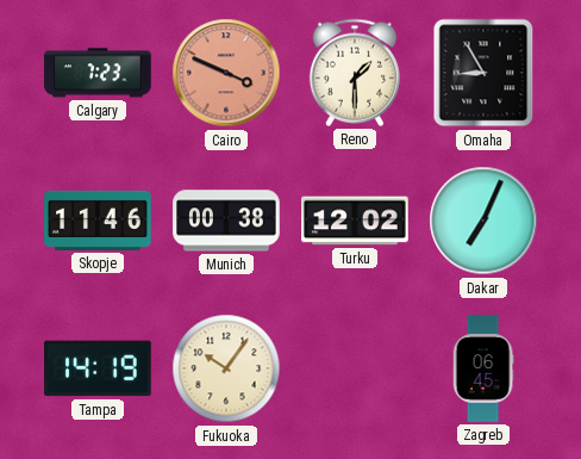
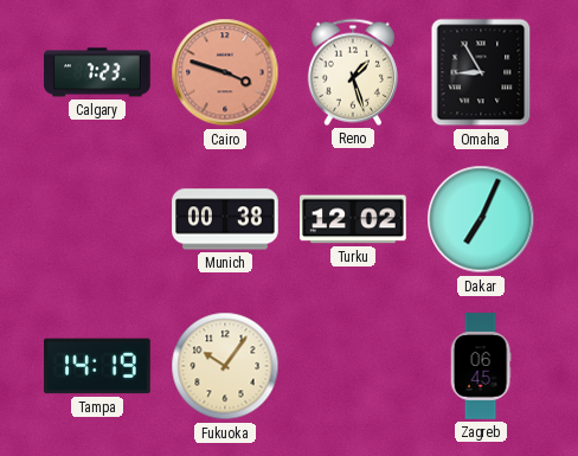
Cairo: 3:49 -> 3:48 (225, 72)
Reno: 1:30 -> 1:27 (353, 72)
Skopje: 11:46 -> none (98, 221)
